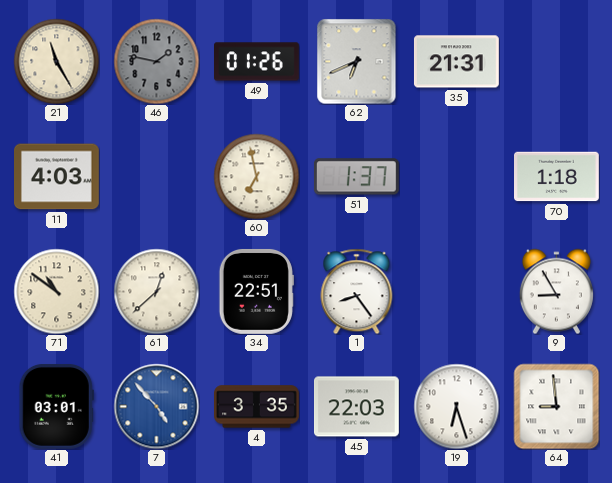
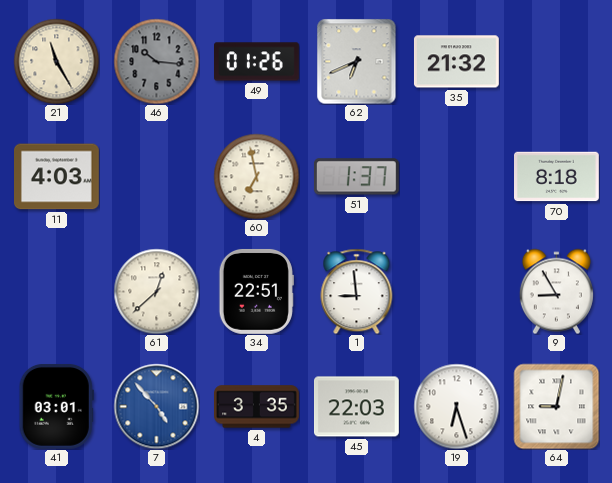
46: 1:47 -> 10:16 (156, 61)
35: 21:31 -> 21:32 (456, 62)
70: 1:18 -> 8:18 (557, 177)
71: 10:51 -> none (56, 291)
1: 8:24 -> 8:59 (357, 291)
64: 8:59 -> 9:02 (556, 406)
